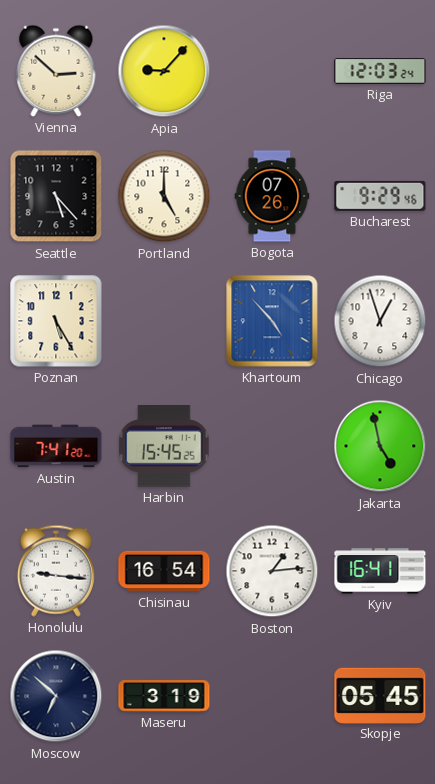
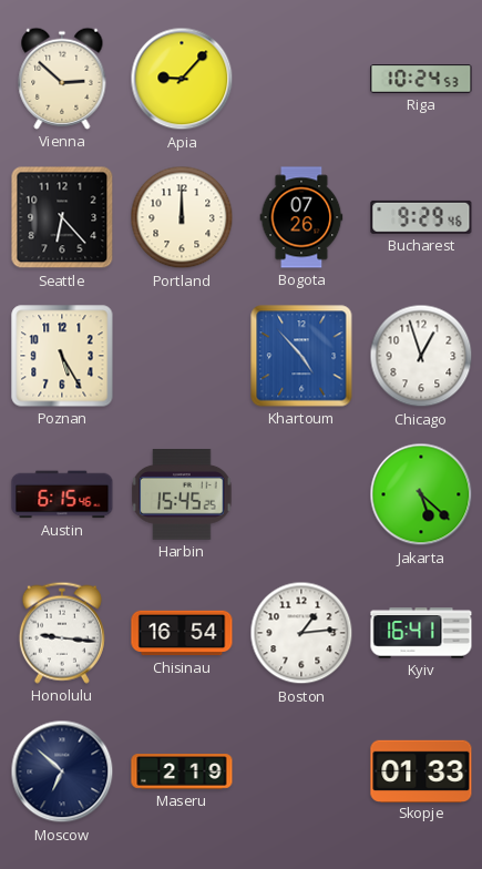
Riga: 12:03 -> 10:24 (421, 80)
Seattle: 5:23 -> 6:23 (62, 217)
Portland: 5:00 -> 12:00 (182, 217)
Austin: 7:41 -> 6:15 (62, 494)
Jakarta: 4:58 -> 5:22 (421, 494)
Maseru: 3:19 -> 2:19 (182, 771)
Skopje: 05:45 -> 01:33 (421, 770)
